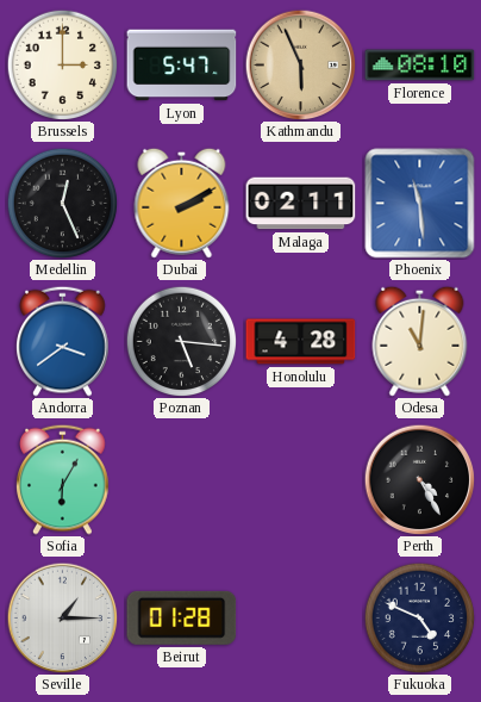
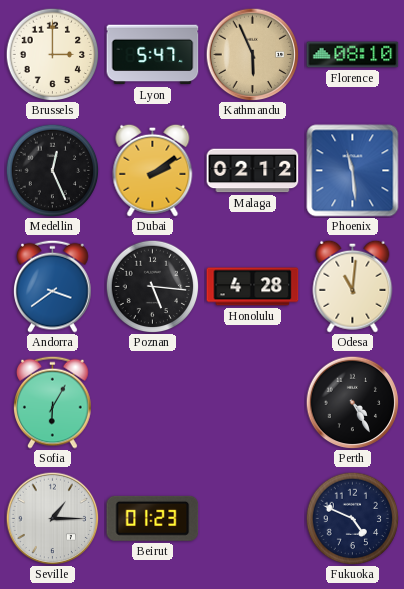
Dubai: 2:10 -> 2:09 (153, 170)
Malaga: 02:11 -> 02:12 (253, 171)
Beirut: 01:28 -> 01:23 (153, 518)
